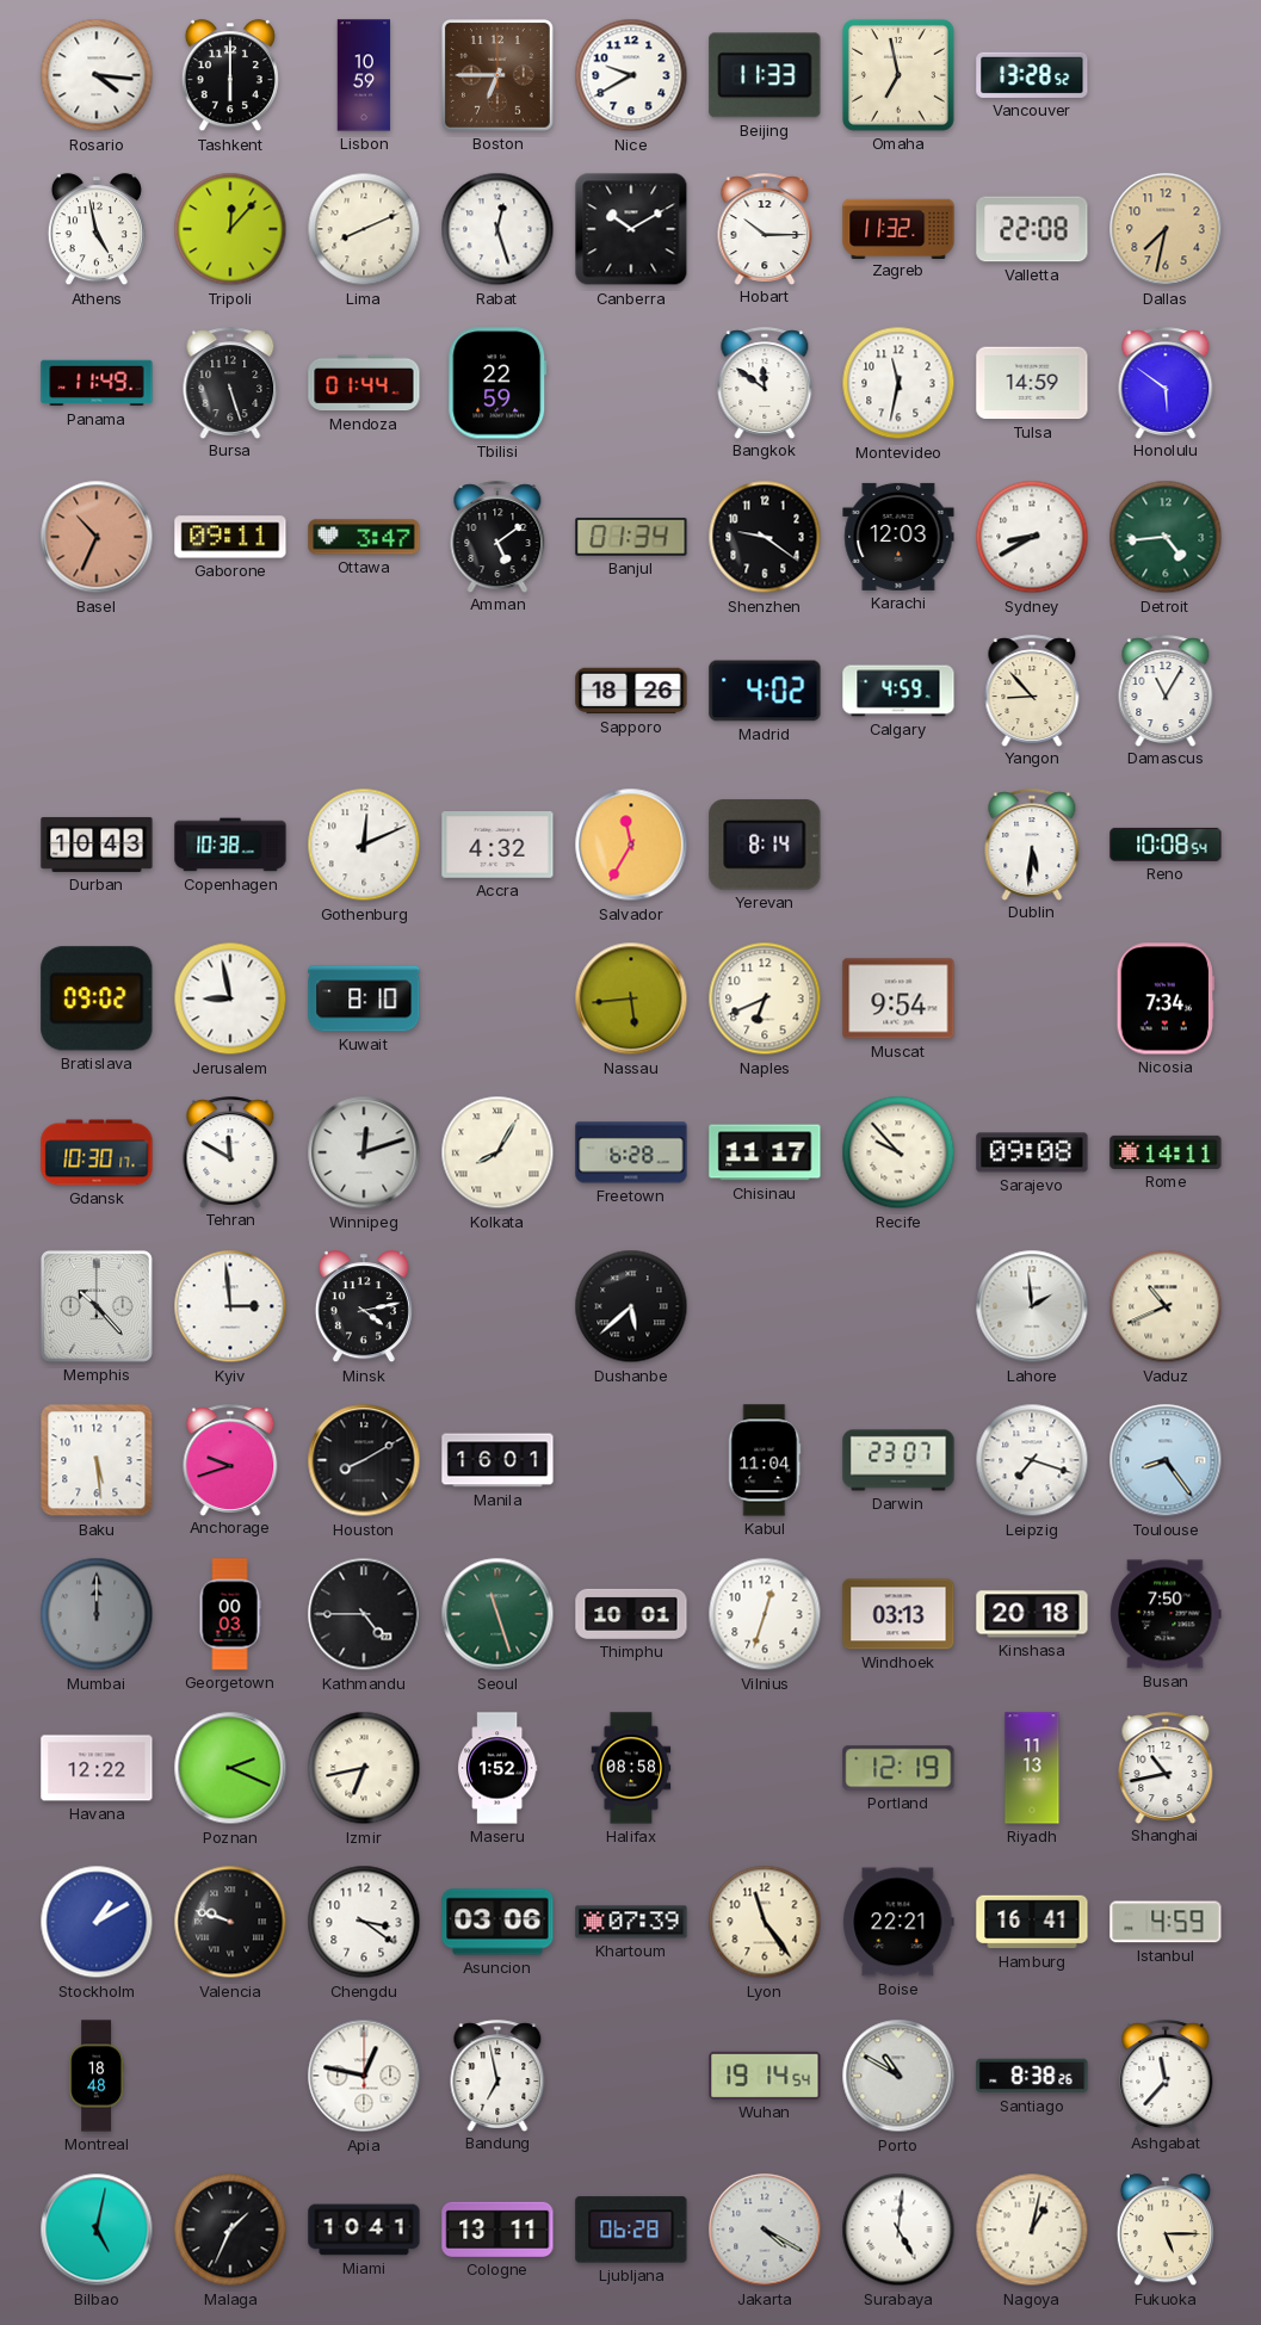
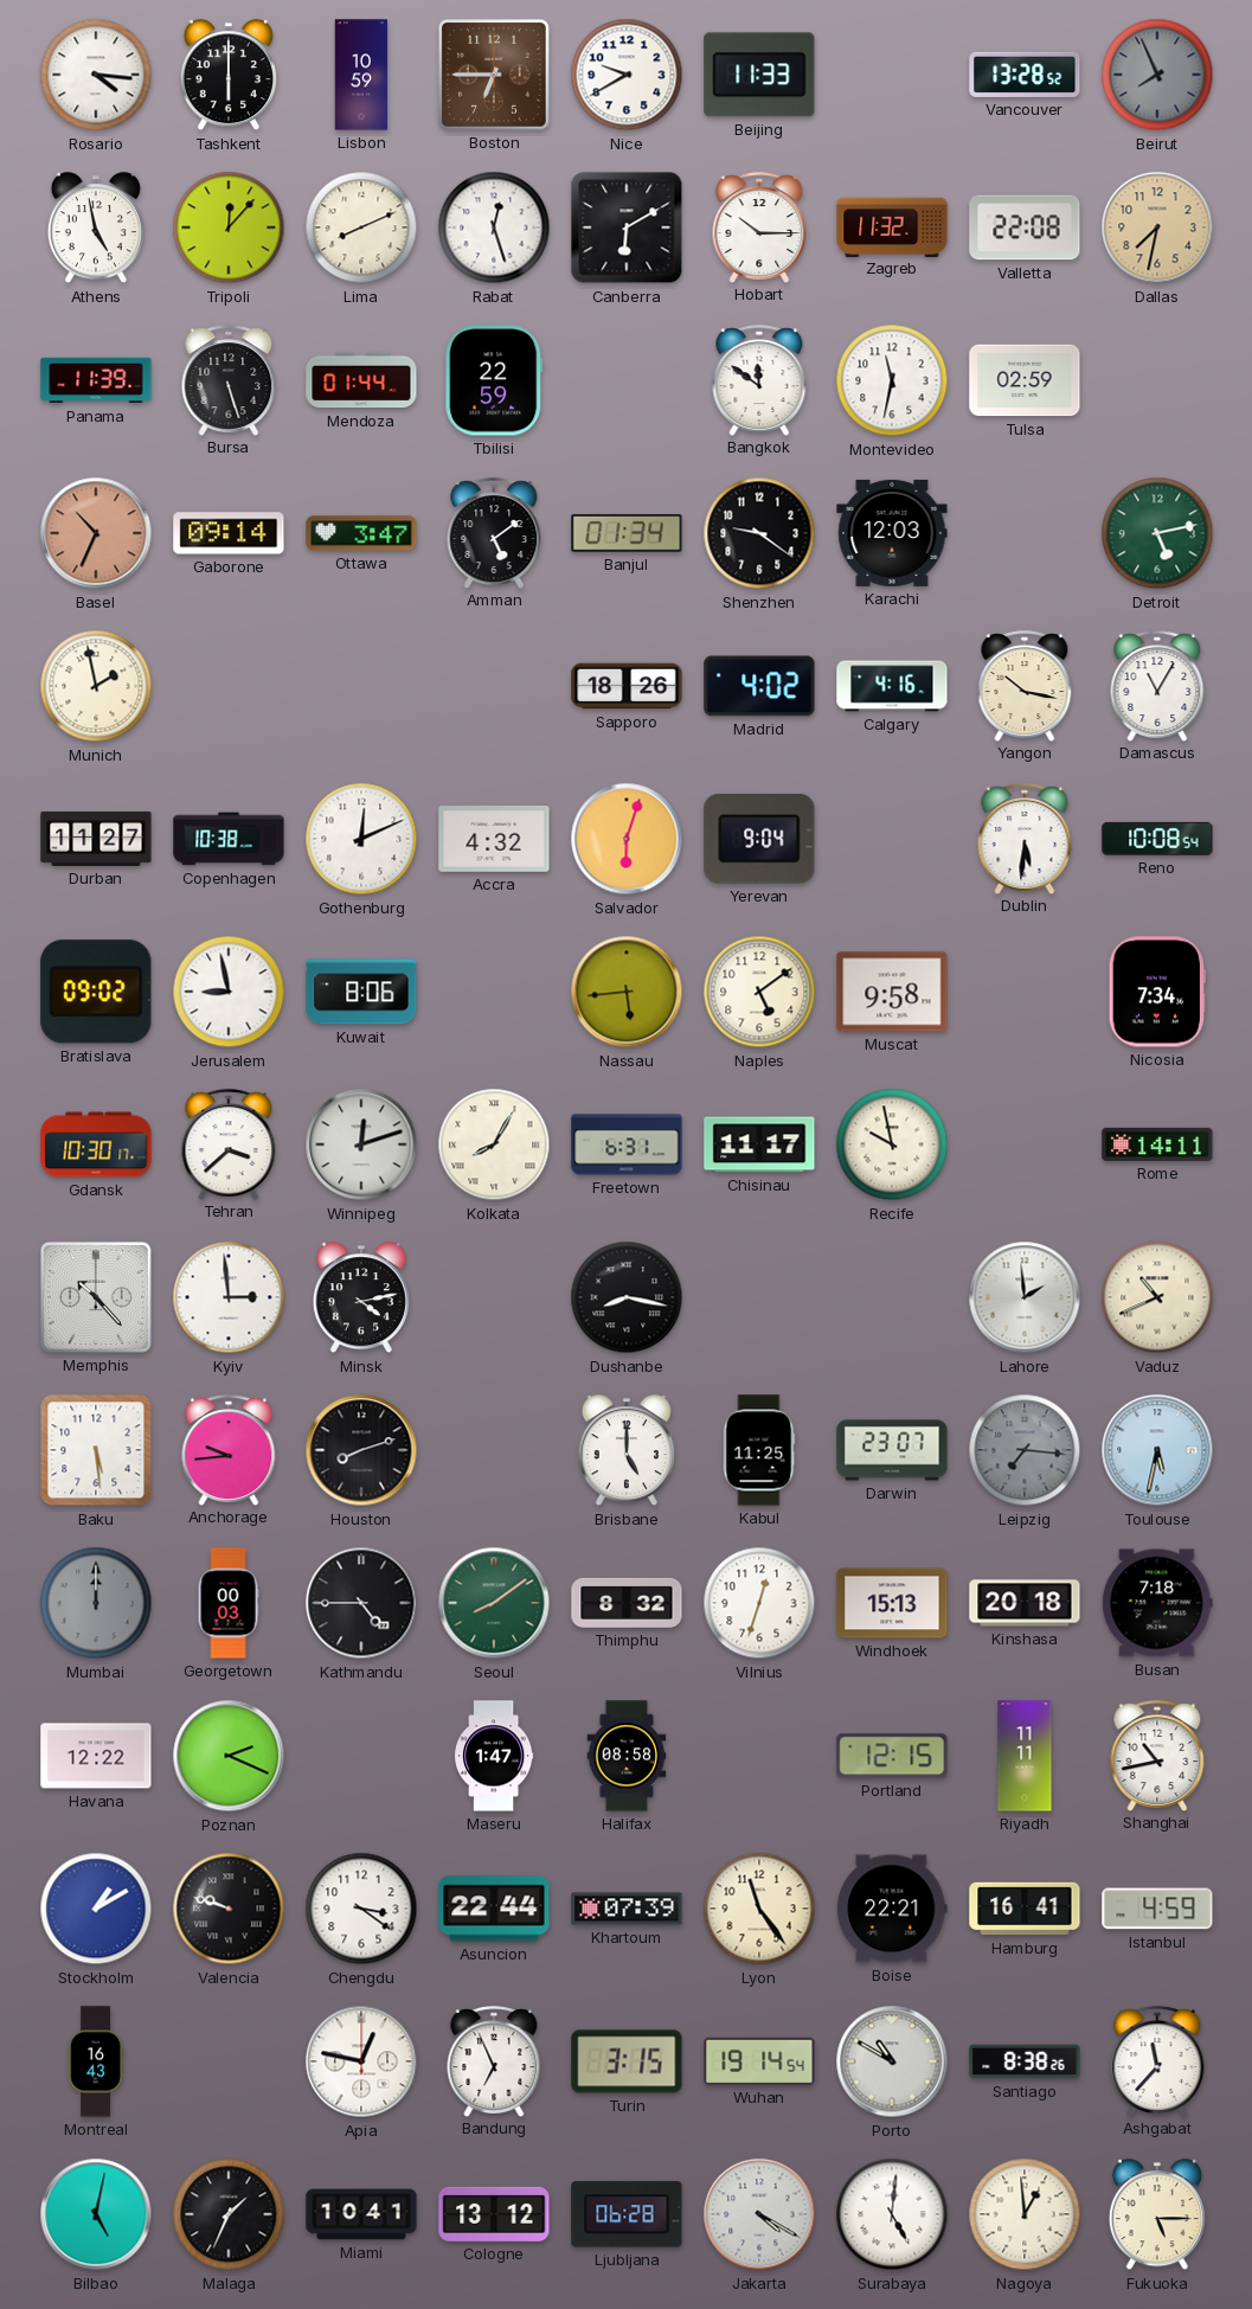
Omaha: 6:58 -> none (898, 75)
Beirut: none -> 7:56 (1157, 75)
Canberra: 10:10 -> 6:10 (627, 227)
Panama: 11:49 -> 11:39 (96, 380)
Tulsa: 14:59 -> 02:59 (1025, 380)
Honolulu: 5:51 -> none (1166, 383)
Gaborone: 09:11 -> 09:14 (229, 533)
Sydney: 8:40 -> none (1032, 537)
Detroit: 4:44 -> 5:13 (1157, 533)
Munich: none -> 1:58 (96, 686)
Calgary: 4:59 -> 4:16 (892, 686)
Yangon: 8:53 -> 10:17 (1025, 686)
Durban: 10:43 -> 11:27 (96, 839)
Salvador: 11:35 -> 6:03 (627, 839)
Yerevan: 8:14 -> 9:04 (759, 839)
Kuwait: 8:10 -> 8:06 (361, 992)
Naples: 6:41 -> 5:09 (759, 992)
Muscat: 9:54 -> 9:58 (892, 992)
Tehran: 11:50 -> 3:38 (229, 1144)
Freetown: 6:28 -> 6:31 (627, 1144)
Recife: 9:53 -> 9:58 (892, 1144)
Sarajevo: 09:08 -> none (1032, 1152)
Dushanbe: 5:38 -> 8:17 (627, 1297)
Anchorage: 9:42 -> 9:44 (229, 1450)
Houston: 8:10 -> 8:12 (361, 1450)
Manila: 16:01 -> none (497, 1460)
Brisbane: none -> 5:00 (627, 1451)
Kabul: 11:04 -> 11:25 (759, 1450)
Leipzig: 7:18 -> 7:16 (1025, 1450)
Leipzig dial: white -> grey (1025, 1450)
Toulouse: 8:24 -> 5:32 (1157, 1450)
Seoul: 11:27 -> 8:09 (494, 1603)
Thimphu: 10:01 -> 8:32 (627, 1603)
Windhoek: 03:13 -> 15:13 (892, 1603)
Busan: 7:50 -> 7:18 (1157, 1603)
Izmir: 6:43 -> none (364, 1768)
Maseru: 1:52 -> 1:47 (494, 1756)
Portland: 12:19 -> 12:15 (892, 1756)
Riyadh: 11:13 -> 11:11 (1025, 1756)
Asuncion: 03:06 -> 22:44 (494, 1909)
Montreal: 18:48 -> 16:43 (96, 2061)
Bandung: 6:58 -> 6:56 (494, 2061)
Turin: none -> 3:15 (627, 2061)
Cologne: 13:11 -> 13:12 (494, 2214)
Nagoya: 1:02 -> 12:59 (1025, 2214)
